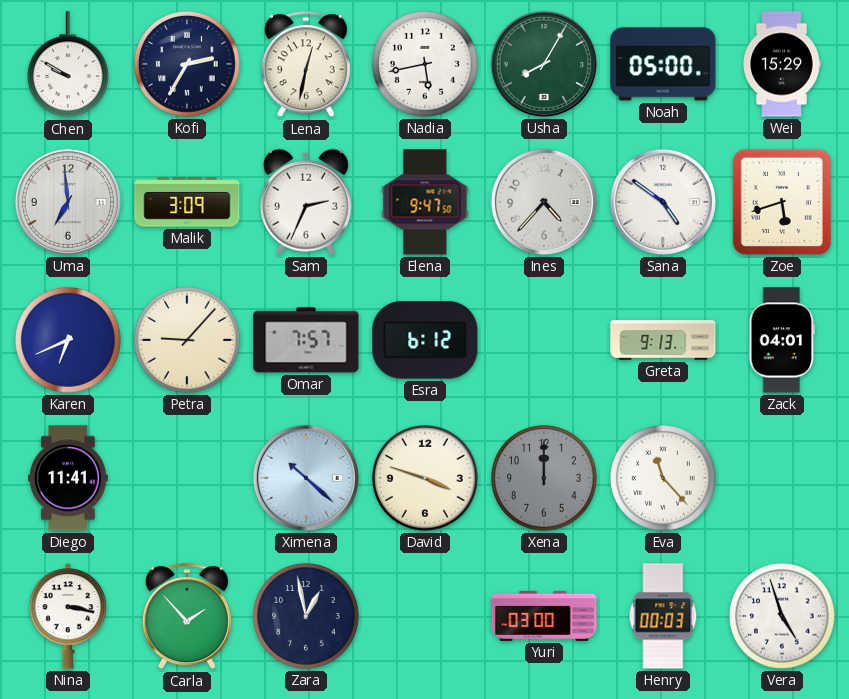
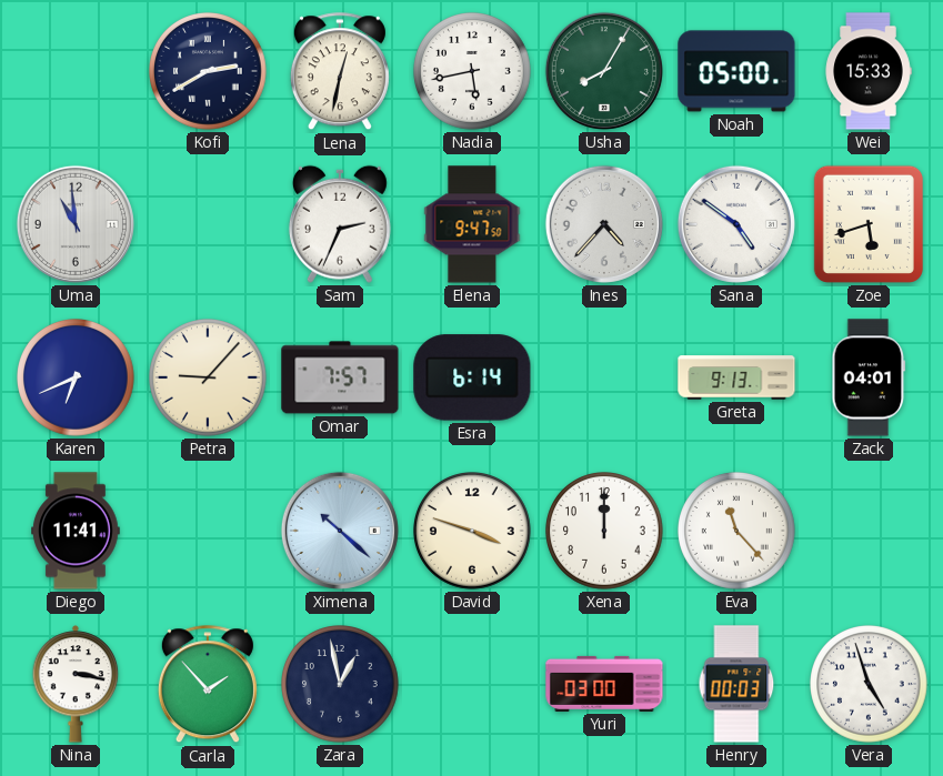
Chen: 9:50 -> none (68, 65)
Kofi: 2:35 -> 2:40 (209, 72)
Wei: 15:29 -> 15:33 (869, 71)
Uma: 6:59 -> 10:59 (76, 224)
Malik: 3:09 -> none (187, 202)
Esra: 6:12 -> 6:14 (472, 377)
Xena dial: grey -> white (605, 532)
